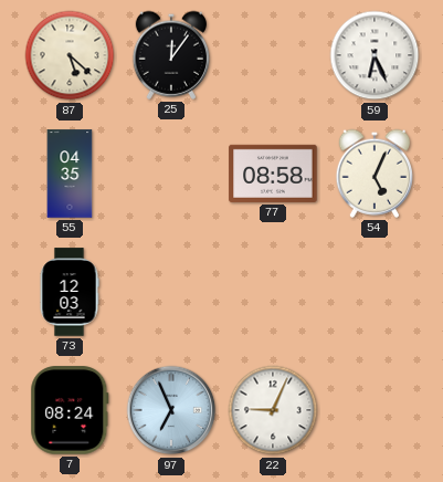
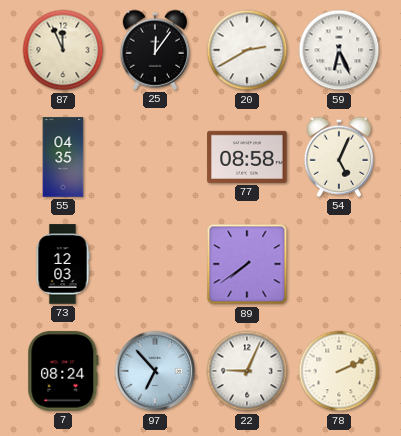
87: 5:22 -> 11:56 (63, 50)
20: none -> 2:40 (247, 50)
89: none -> 7:39 (247, 264)
97: 6:56 -> 6:53 (155, 371)
78: none -> 2:11 (339, 371)
